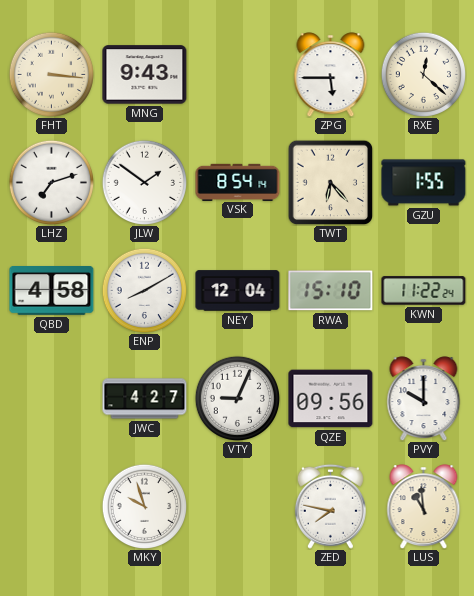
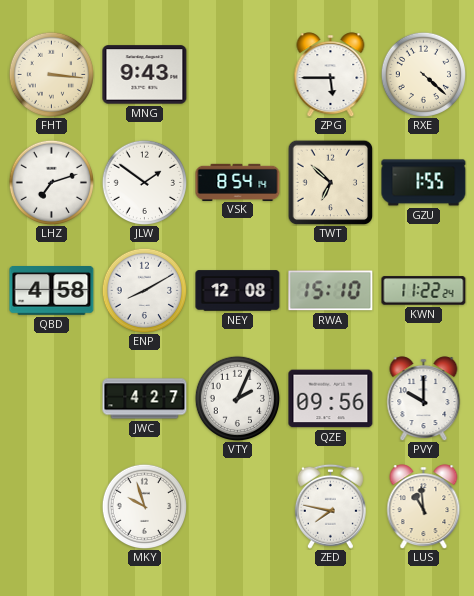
RXE: 12:22 -> 4:22 (423, 74)
TWT: 6:23 -> 6:52 (330, 182)
NEY: 12:04 -> 12:08 (238, 291)
VTY: 9:04 -> 2:04 (237, 398)
